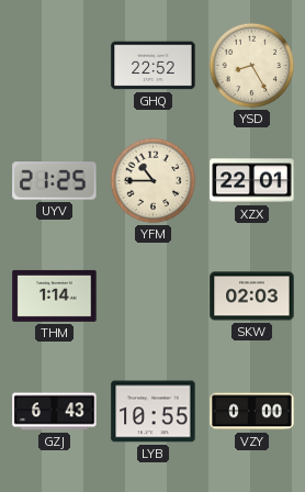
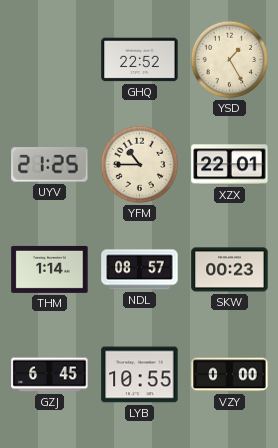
YSD: 8:25 -> 1:25 (230, 60)
NDL: none -> 08:57 (140, 270)
SKW: 02:03 -> 00:23 (230, 270)
GZJ: 6:43 -> 6:45 (50, 375)
